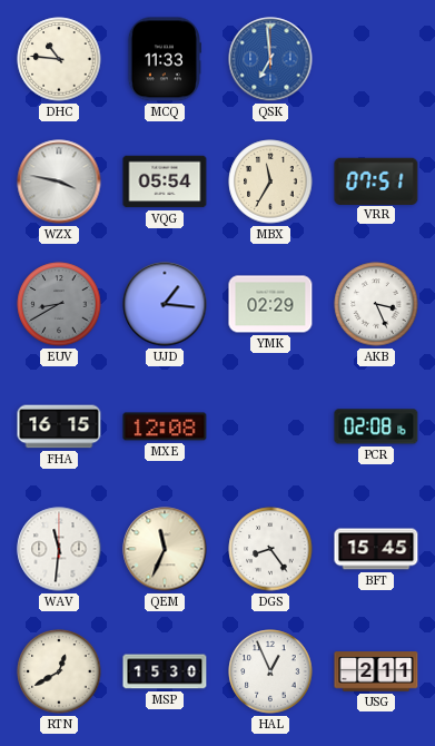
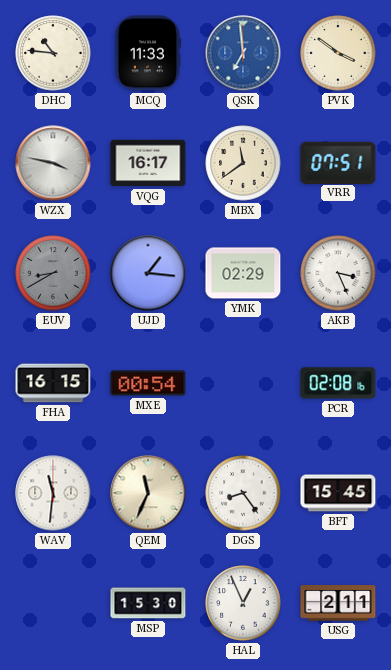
PVK: none -> 3:51 (338, 53)
VQG: 05:54 -> 16:17 (148, 163)
MBX: 11:35 -> 11:39 (243, 163)
MXE: 12:08 -> 00:54 (148, 383)
RTN: 12:40 -> none (59, 671)
